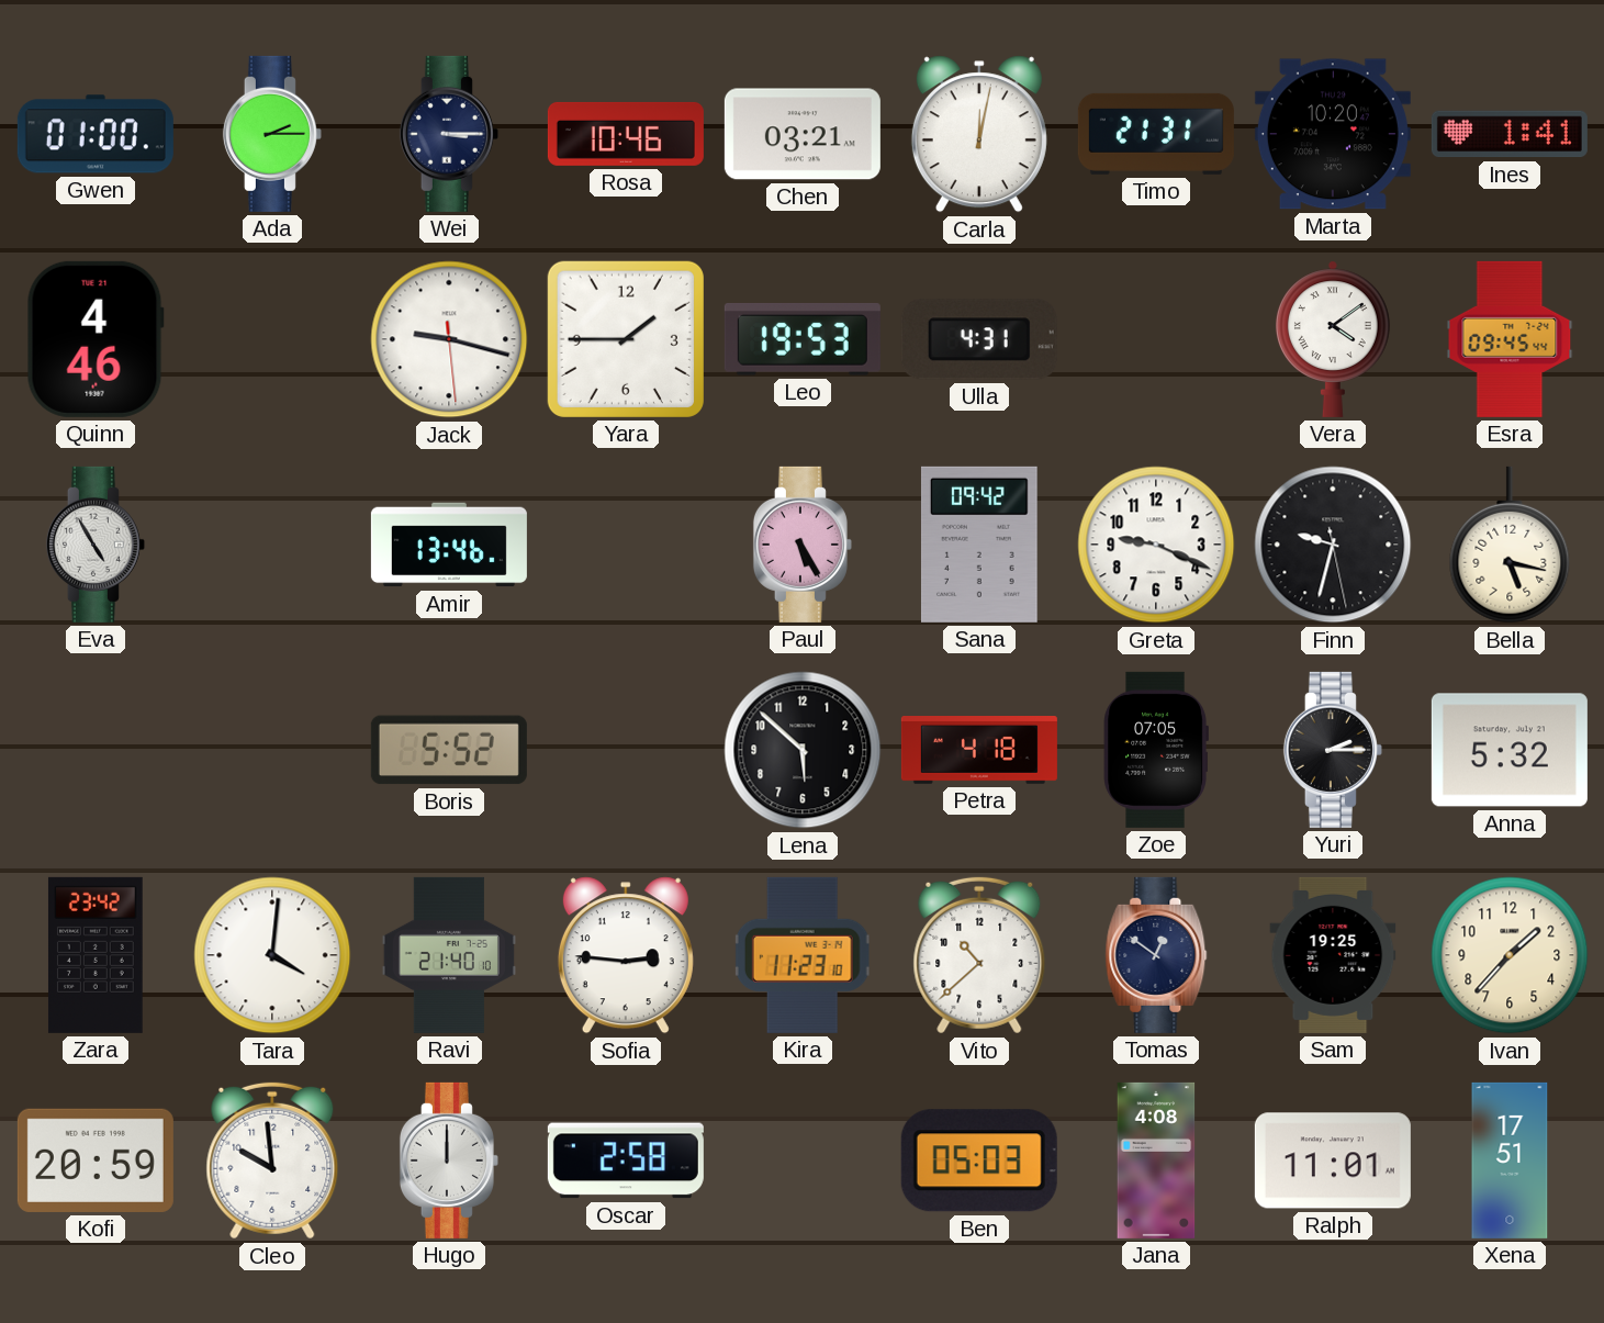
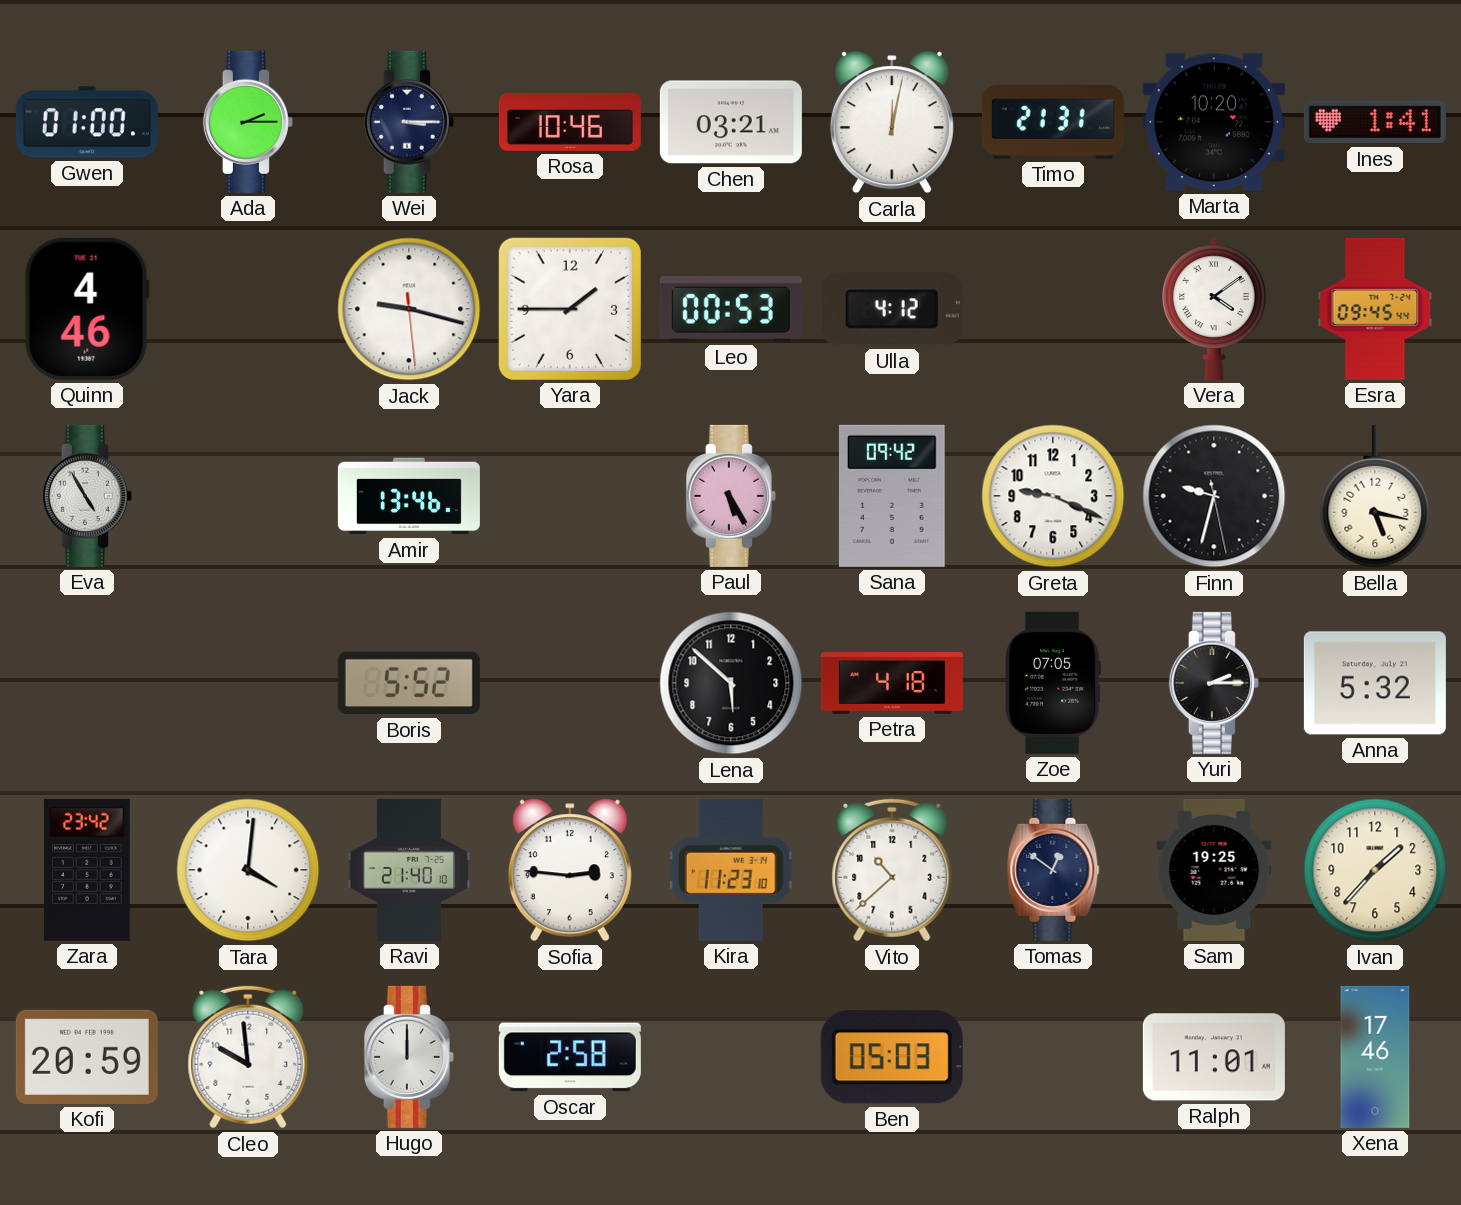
Leo: 19:53 -> 00:53 (731, 309)
Ulla: 4:31 -> 4:12 (892, 309)
Jana: 4:08 -> none (1156, 1161)
Xena: 17:51 -> 17:46 (1375, 1057)
